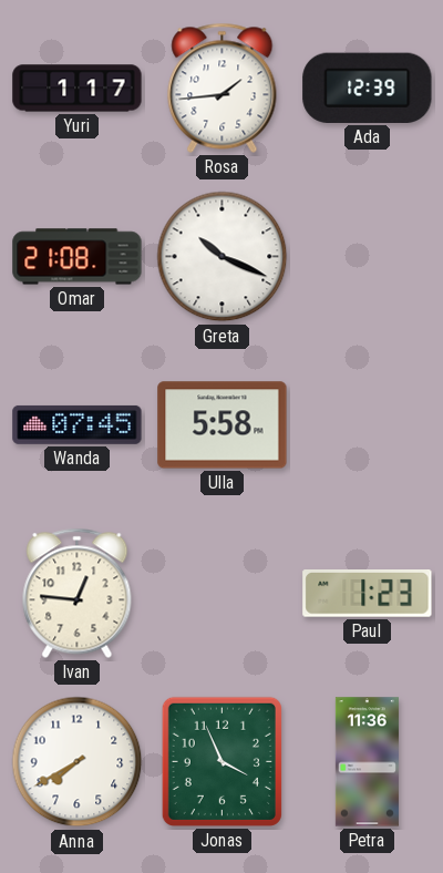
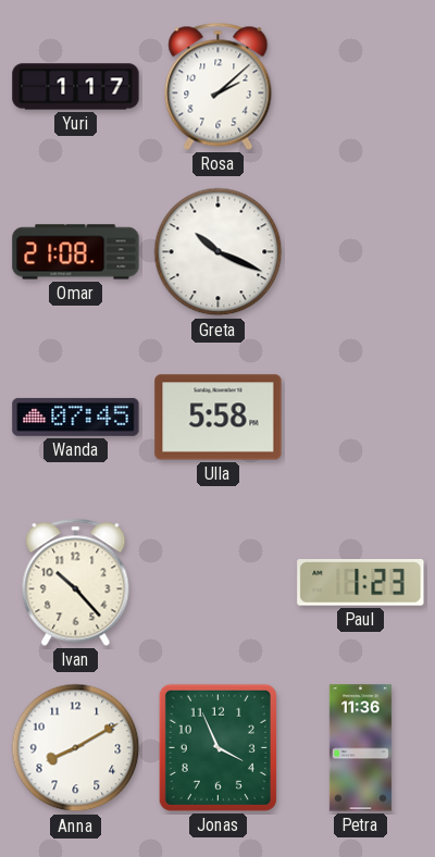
Rosa: 1:44 -> 2:08 (219, 86)
Ada: 12:39 -> none (368, 88)
Ivan: 12:46 -> 10:23 (76, 582)
Anna: 7:40 -> 8:10 (76, 748)
